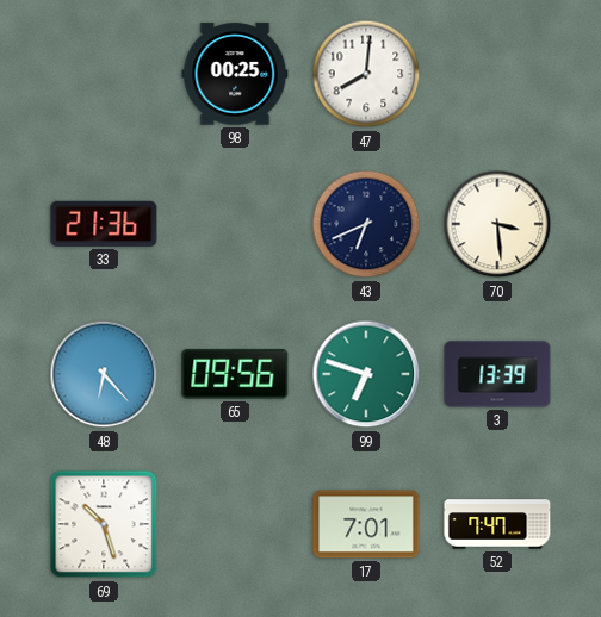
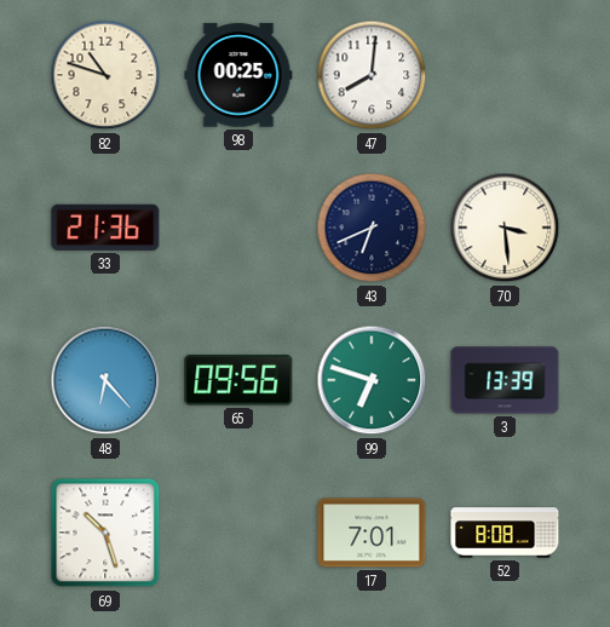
82: none -> 10:48 (105, 75)
52: 7:47 -> 8:08 (505, 533)
